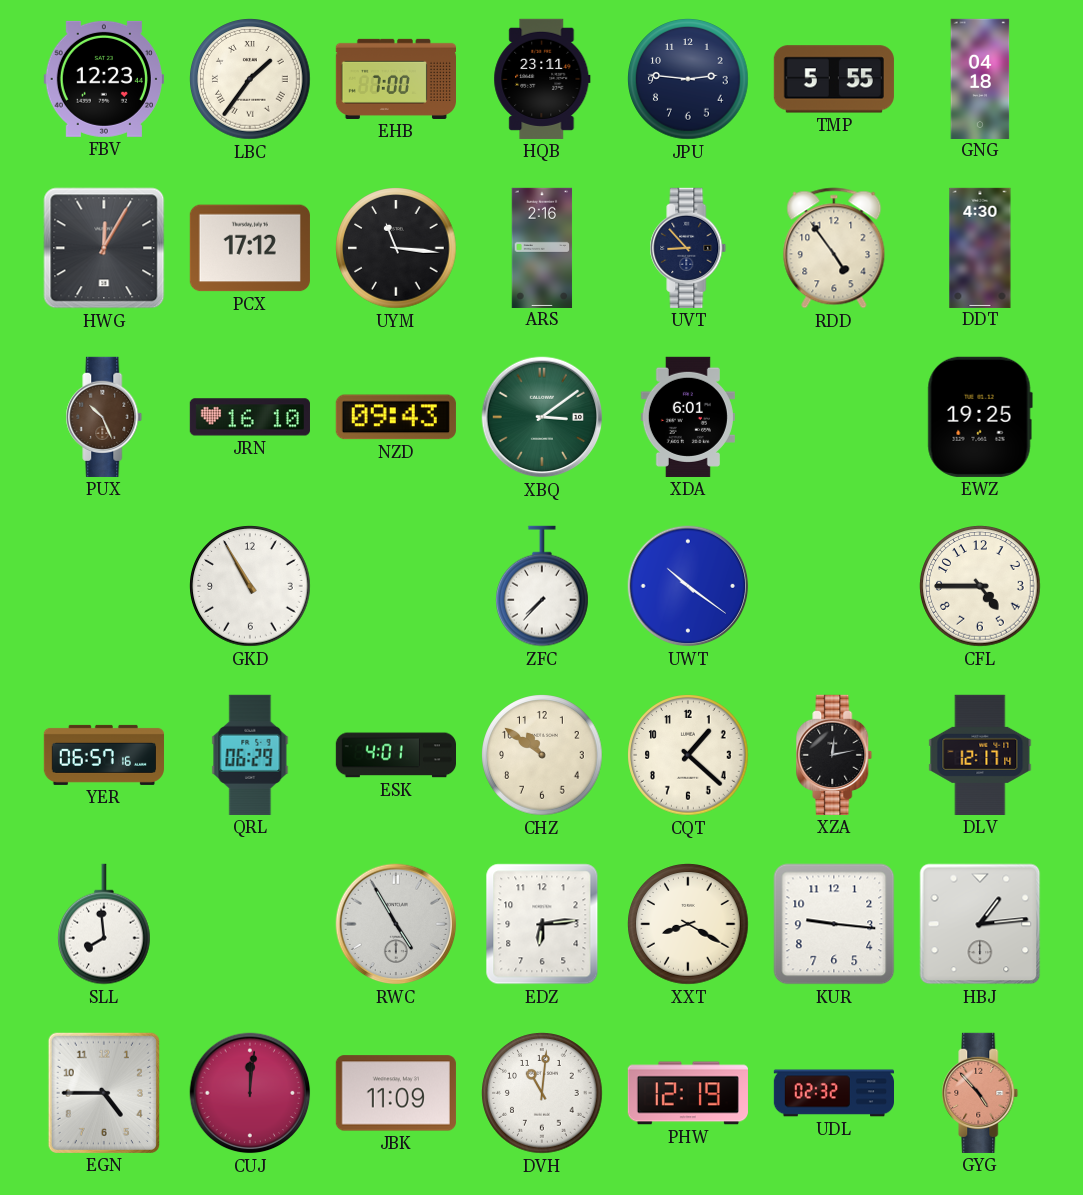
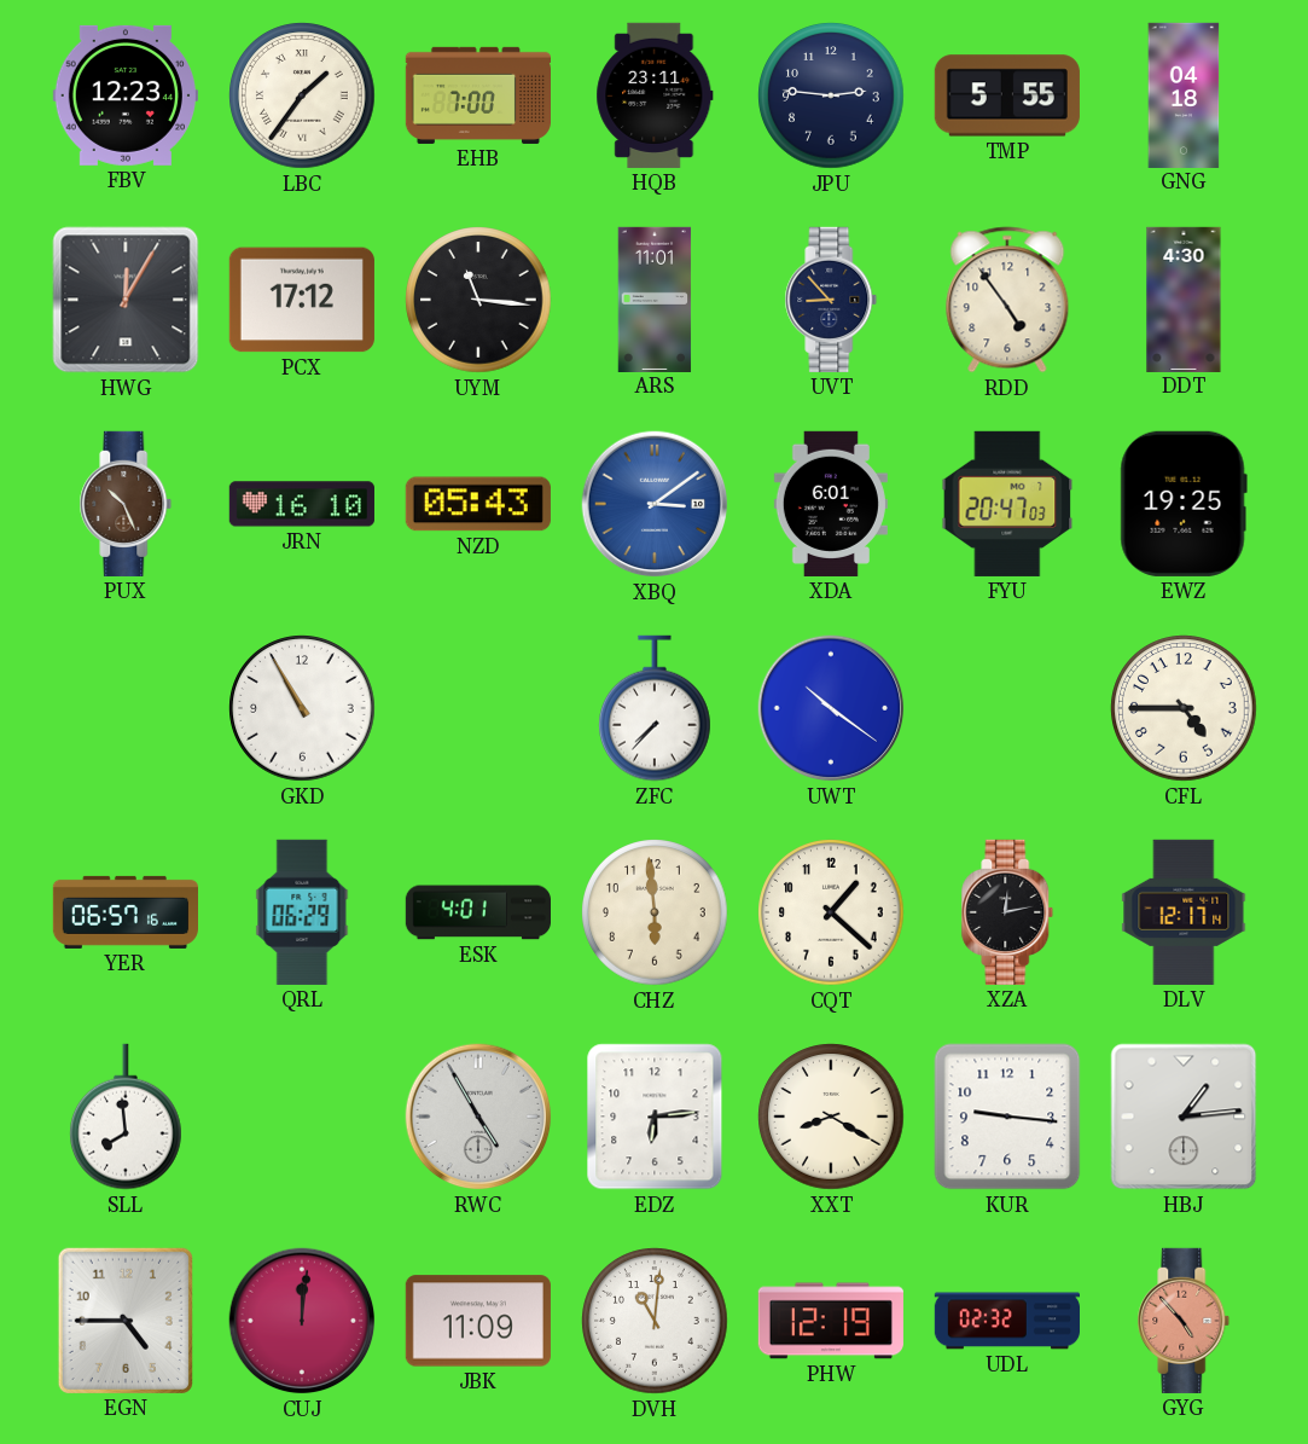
ARS: 2:16 -> 11:01 (655, 298)
NZD: 09:43 -> 05:43 (478, 504)
XBQ dial: green -> blue (655, 504)
FYU: none -> 20:47 (1007, 504)
CHZ: 10:51 -> 5:59 (655, 912)
